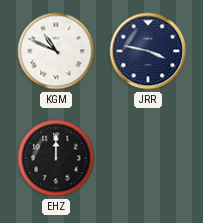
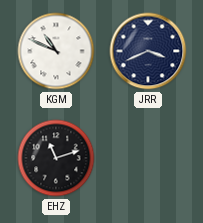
JRR: 3:47 -> 3:41 (148, 51)
EHZ: 12:00 -> 11:12 (56, 158)
